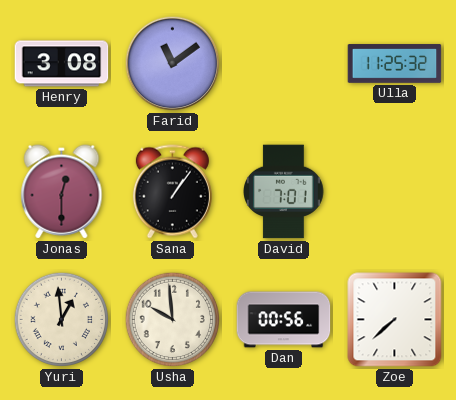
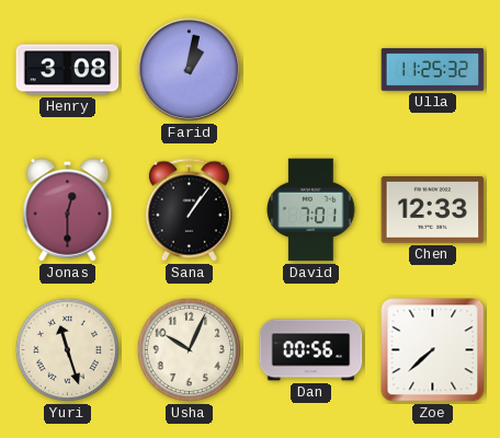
Farid: 11:09 -> 1:02 (190, 70)
Chen: none -> 12:33 (433, 210)
Yuri: 12:59 -> 11:27 (68, 350)
Usha: 9:59 -> 10:04 (190, 350)
